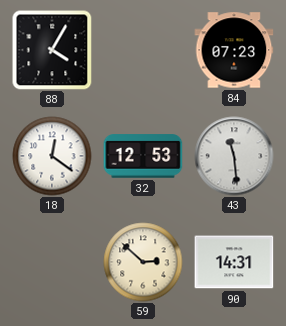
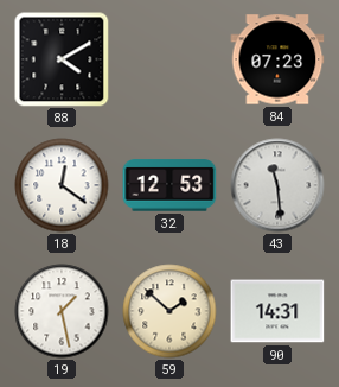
88: 4:05 -> 4:10 (62, 59)
19: none -> 1:28 (62, 311)
59: 2:52 -> 1:52 (170, 311)
